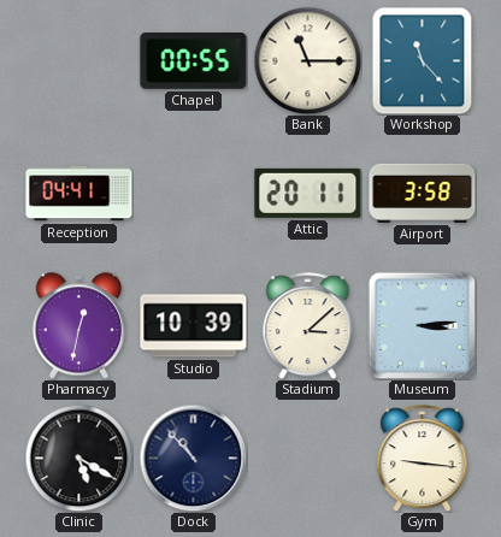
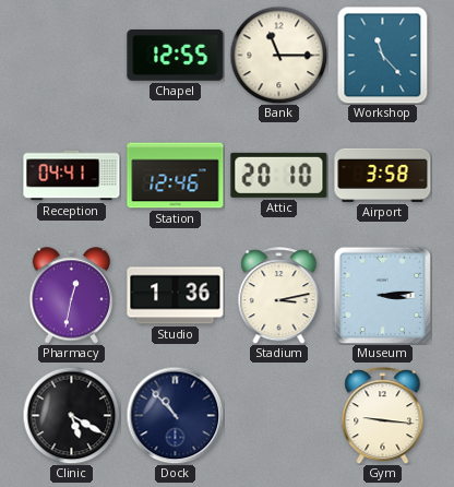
Chapel: 00:55 -> 12:55 (176, 56)
Station: none -> 12:46 (176, 176)
Attic: 20:11 -> 20:10 (279, 175)
Studio: 10:39 -> 1:36 (176, 296)
Stadium: 3:08 -> 3:13 (279, 296)
